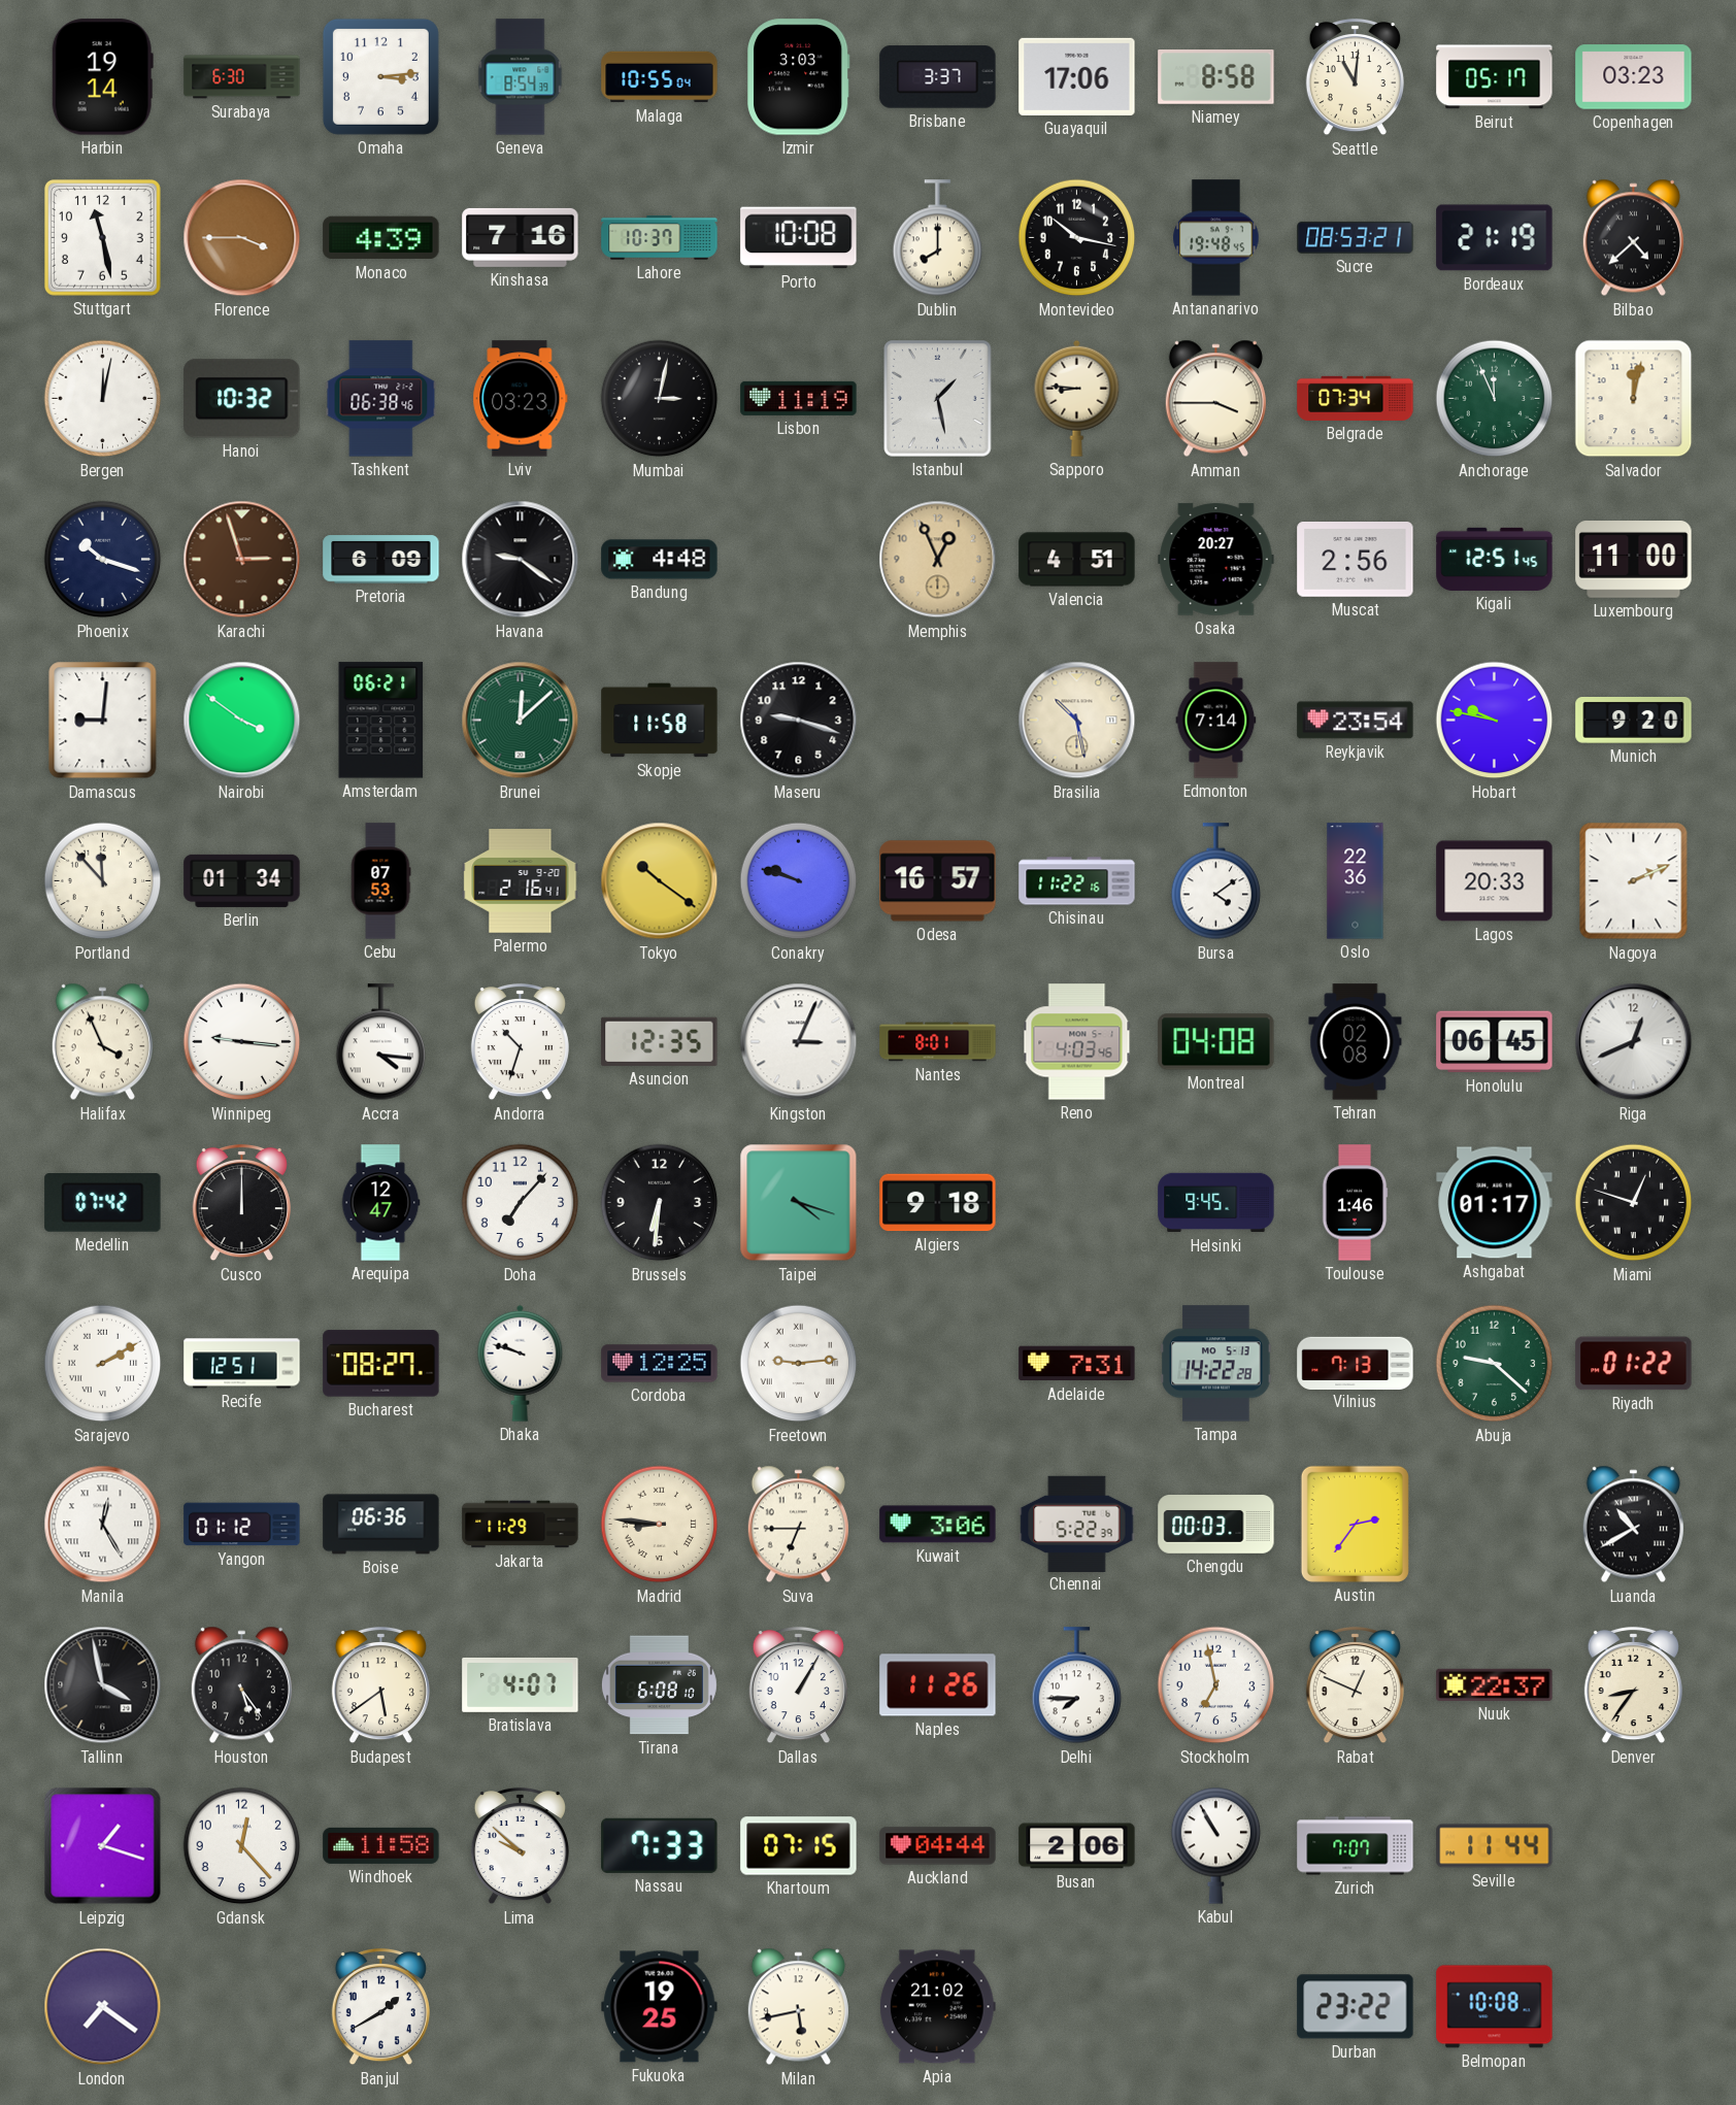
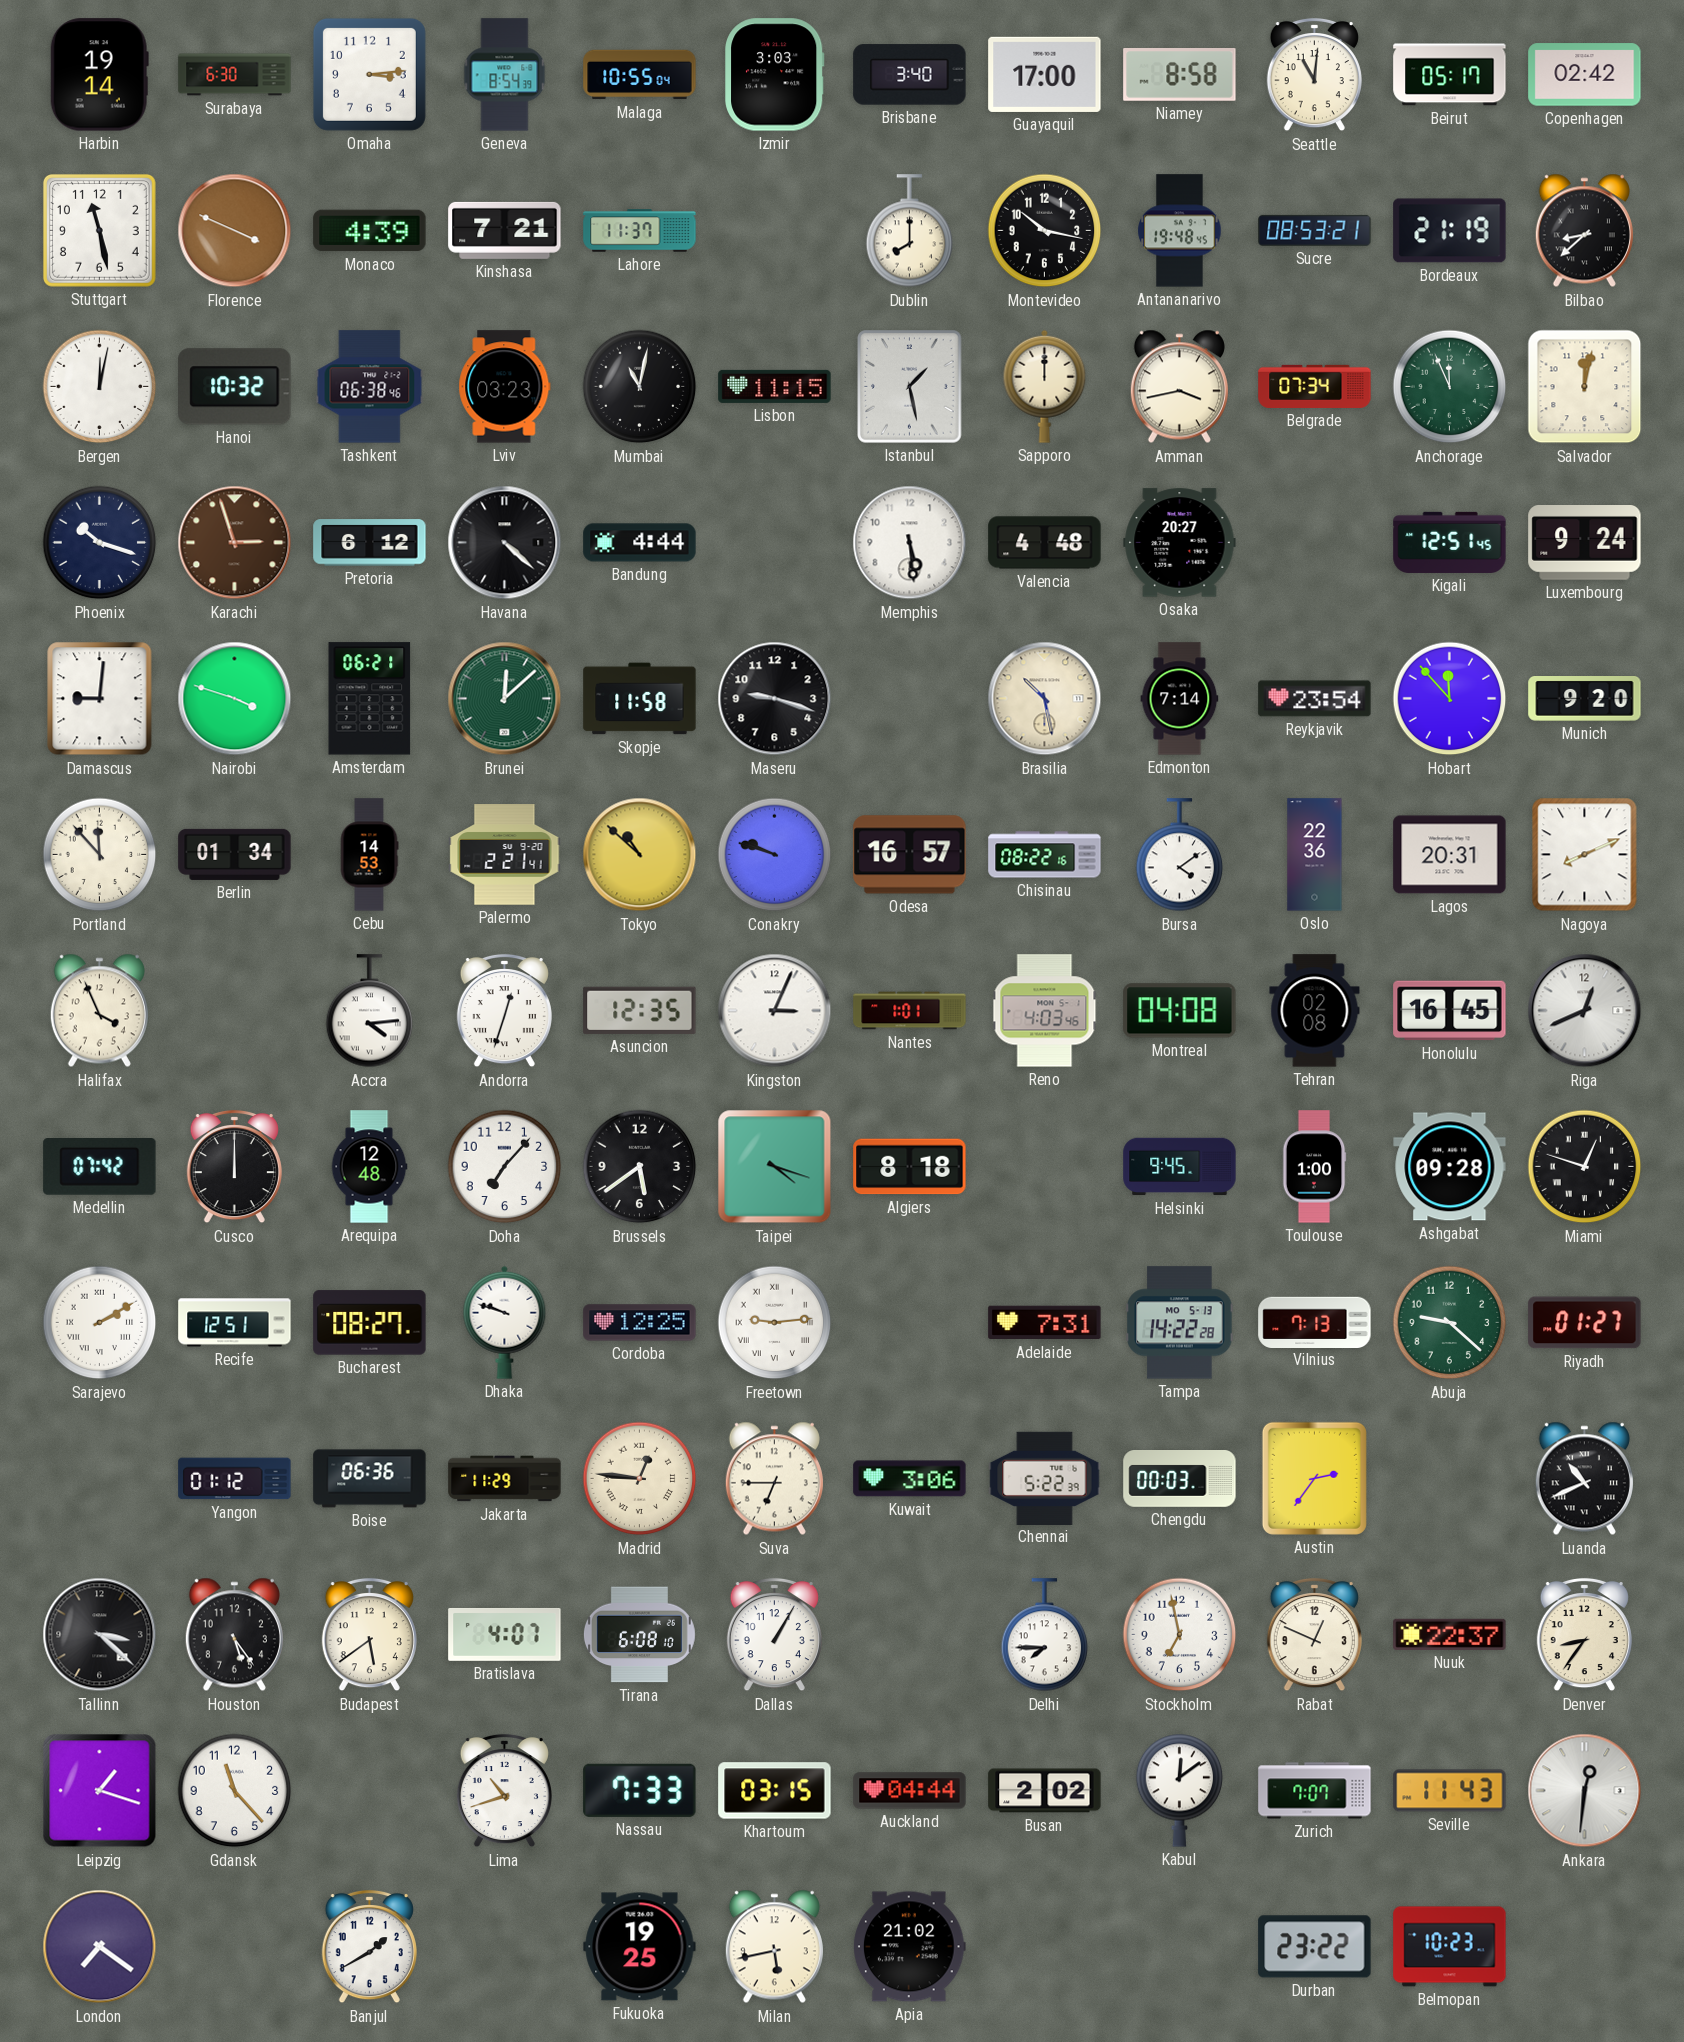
Brisbane: 3:37 -> 3:40 (910, 75)
Guayaquil: 17:06 -> 17:00 (1045, 74)
Copenhagen: 03:23 -> 02:42 (1585, 75)
Florence: 3:45 -> 3:49 (235, 231)
Kinshasa: 7:16 -> 7:21 (505, 230)
Lahore: 10:37 -> 11:37 (640, 231)
Porto: 10:08 -> none (799, 238)
Bilbao: 4:38 -> 8:38 (1584, 231)
Mumbai: 3:02 -> 11:02 (640, 387)
Lisbon: 11:19 -> 11:15 (775, 386)
Sapporo: 8:46 -> 12:00 (1045, 386)
Amman: 3:45 -> 3:43 (1179, 387)
Pretoria: 6:09 -> 6:12 (370, 543)
Havana: 9:21 -> 4:22 (505, 543)
Bandung: 4:48 -> 4:44 (640, 543)
Memphis: 12:56 -> 5:29 (910, 543)
Memphis dial: champagne -> white (910, 543)
Valencia: 4:51 -> 4:48 (1045, 543)
Muscat: 2:56 -> none (1356, 560)
Luxembourg: 11:00 -> 9:24 (1585, 543)
Nairobi: 3:51 -> 3:48 (235, 699)
Hobart: 9:47 -> 11:53 (1450, 699)
Cebu: 07:53 -> 14:53 (369, 855)
Palermo: 2:16 -> 2:21 (505, 855)
Tokyo: 10:21 -> 10:52 (640, 855)
Chisinau: 11:22 -> 08:22 (1045, 855)
Lagos: 20:33 -> 20:31 (1450, 855)
Nagoya: 2:11 -> 8:11 (1585, 855)
Winnipeg: 9:16 -> none (242, 1042)
Accra: 4:16 -> 4:14 (370, 1011)
Andorra: 10:33 -> 12:33 (504, 1011)
Nantes: 8:01 -> 1:01 (910, 1011)
Honolulu: 06:45 -> 16:45 (1450, 1011)
Arequipa: 12:47 -> 12:48 (369, 1167)
Brussels: 6:31 -> 5:39 (640, 1167)
Algiers: 9:18 -> 8:18 (910, 1167)
Toulouse: 1:46 -> 1:00 (1314, 1167)
Ashgabat: 01:17 -> 09:28 (1450, 1167)
Riyadh: 01:22 -> 01:27 (1585, 1323)
Manila: 12:25 -> none (103, 1525)
Madrid: 8:46 -> 12:46 (640, 1479)
Luanda: 10:40 -> 10:41 (1584, 1479)
Tallinn: 3:58 -> 3:22 (100, 1635)
Naples: 11:26 -> none (938, 1685)
Gdansk: 12:23 -> 11:23 (235, 1791)
Windhoek: 11:58 -> none (381, 1845)
Lima: 9:52 -> 10:42 (504, 1791)
Khartoum: 07:15 -> 03:15 (775, 1791)
Busan: 2:06 -> 2:02 (1045, 1791)
Kabul: 10:55 -> 12:09 (1180, 1790)
Seville: 11:44 -> 11:43 (1450, 1791)
Ankara: none -> 12:31 (1585, 1791)
Belmopan: 10:08 -> 10:23 (1450, 1947)
